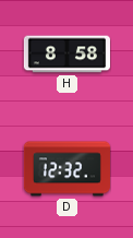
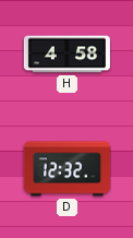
H: 8:58 -> 4:58 (66, 55)
